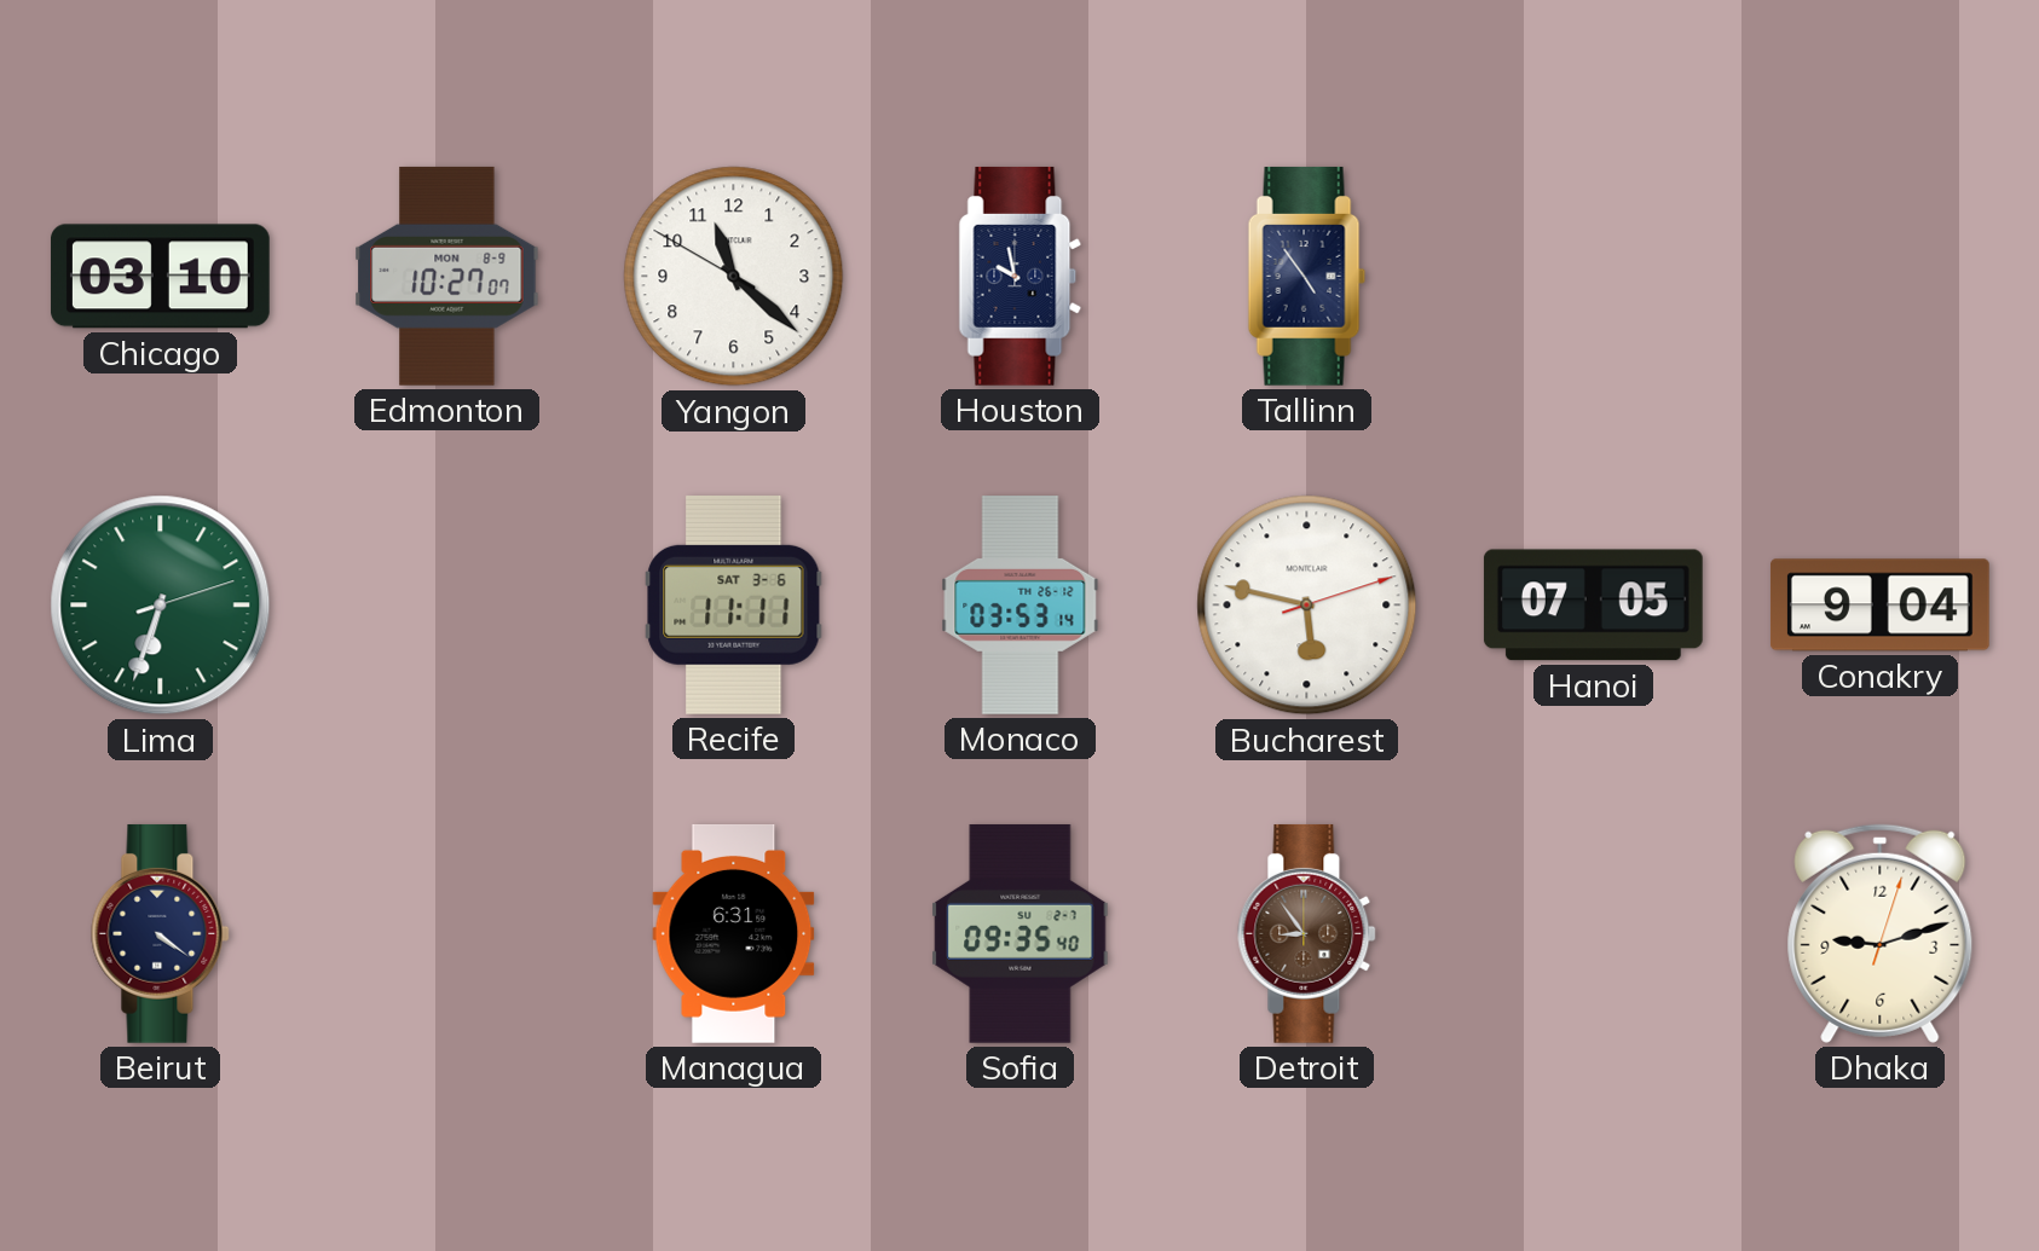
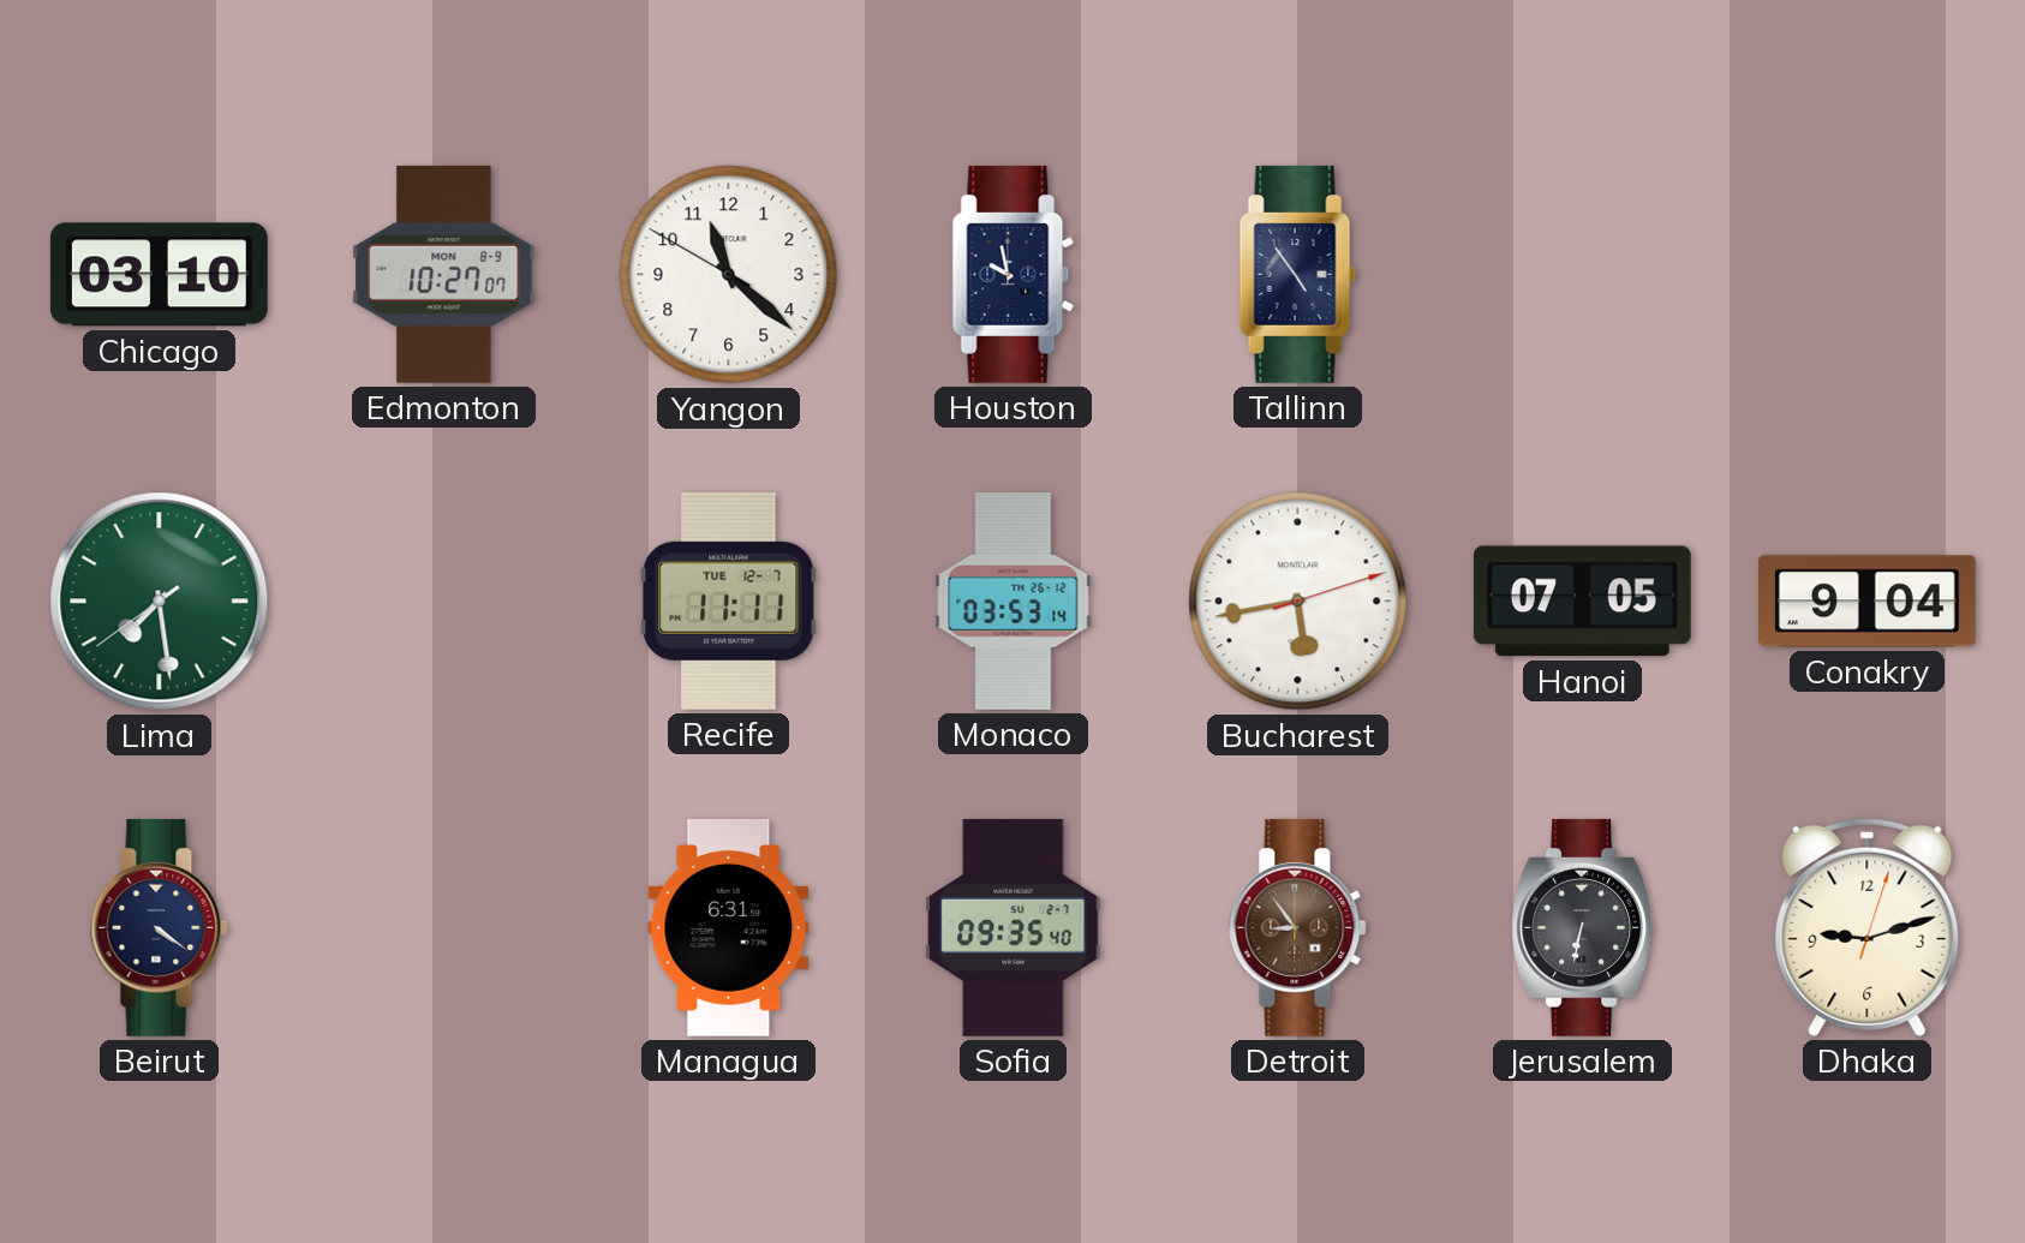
Lima: 6:33 -> 7:28 (160, 602)
Recife date: SAT 3-6 -> TUE 12-7 (729, 600)
Bucharest: 5:47 -> 5:43 (1298, 602)
Jerusalem: none -> 6:32 (1583, 927)
